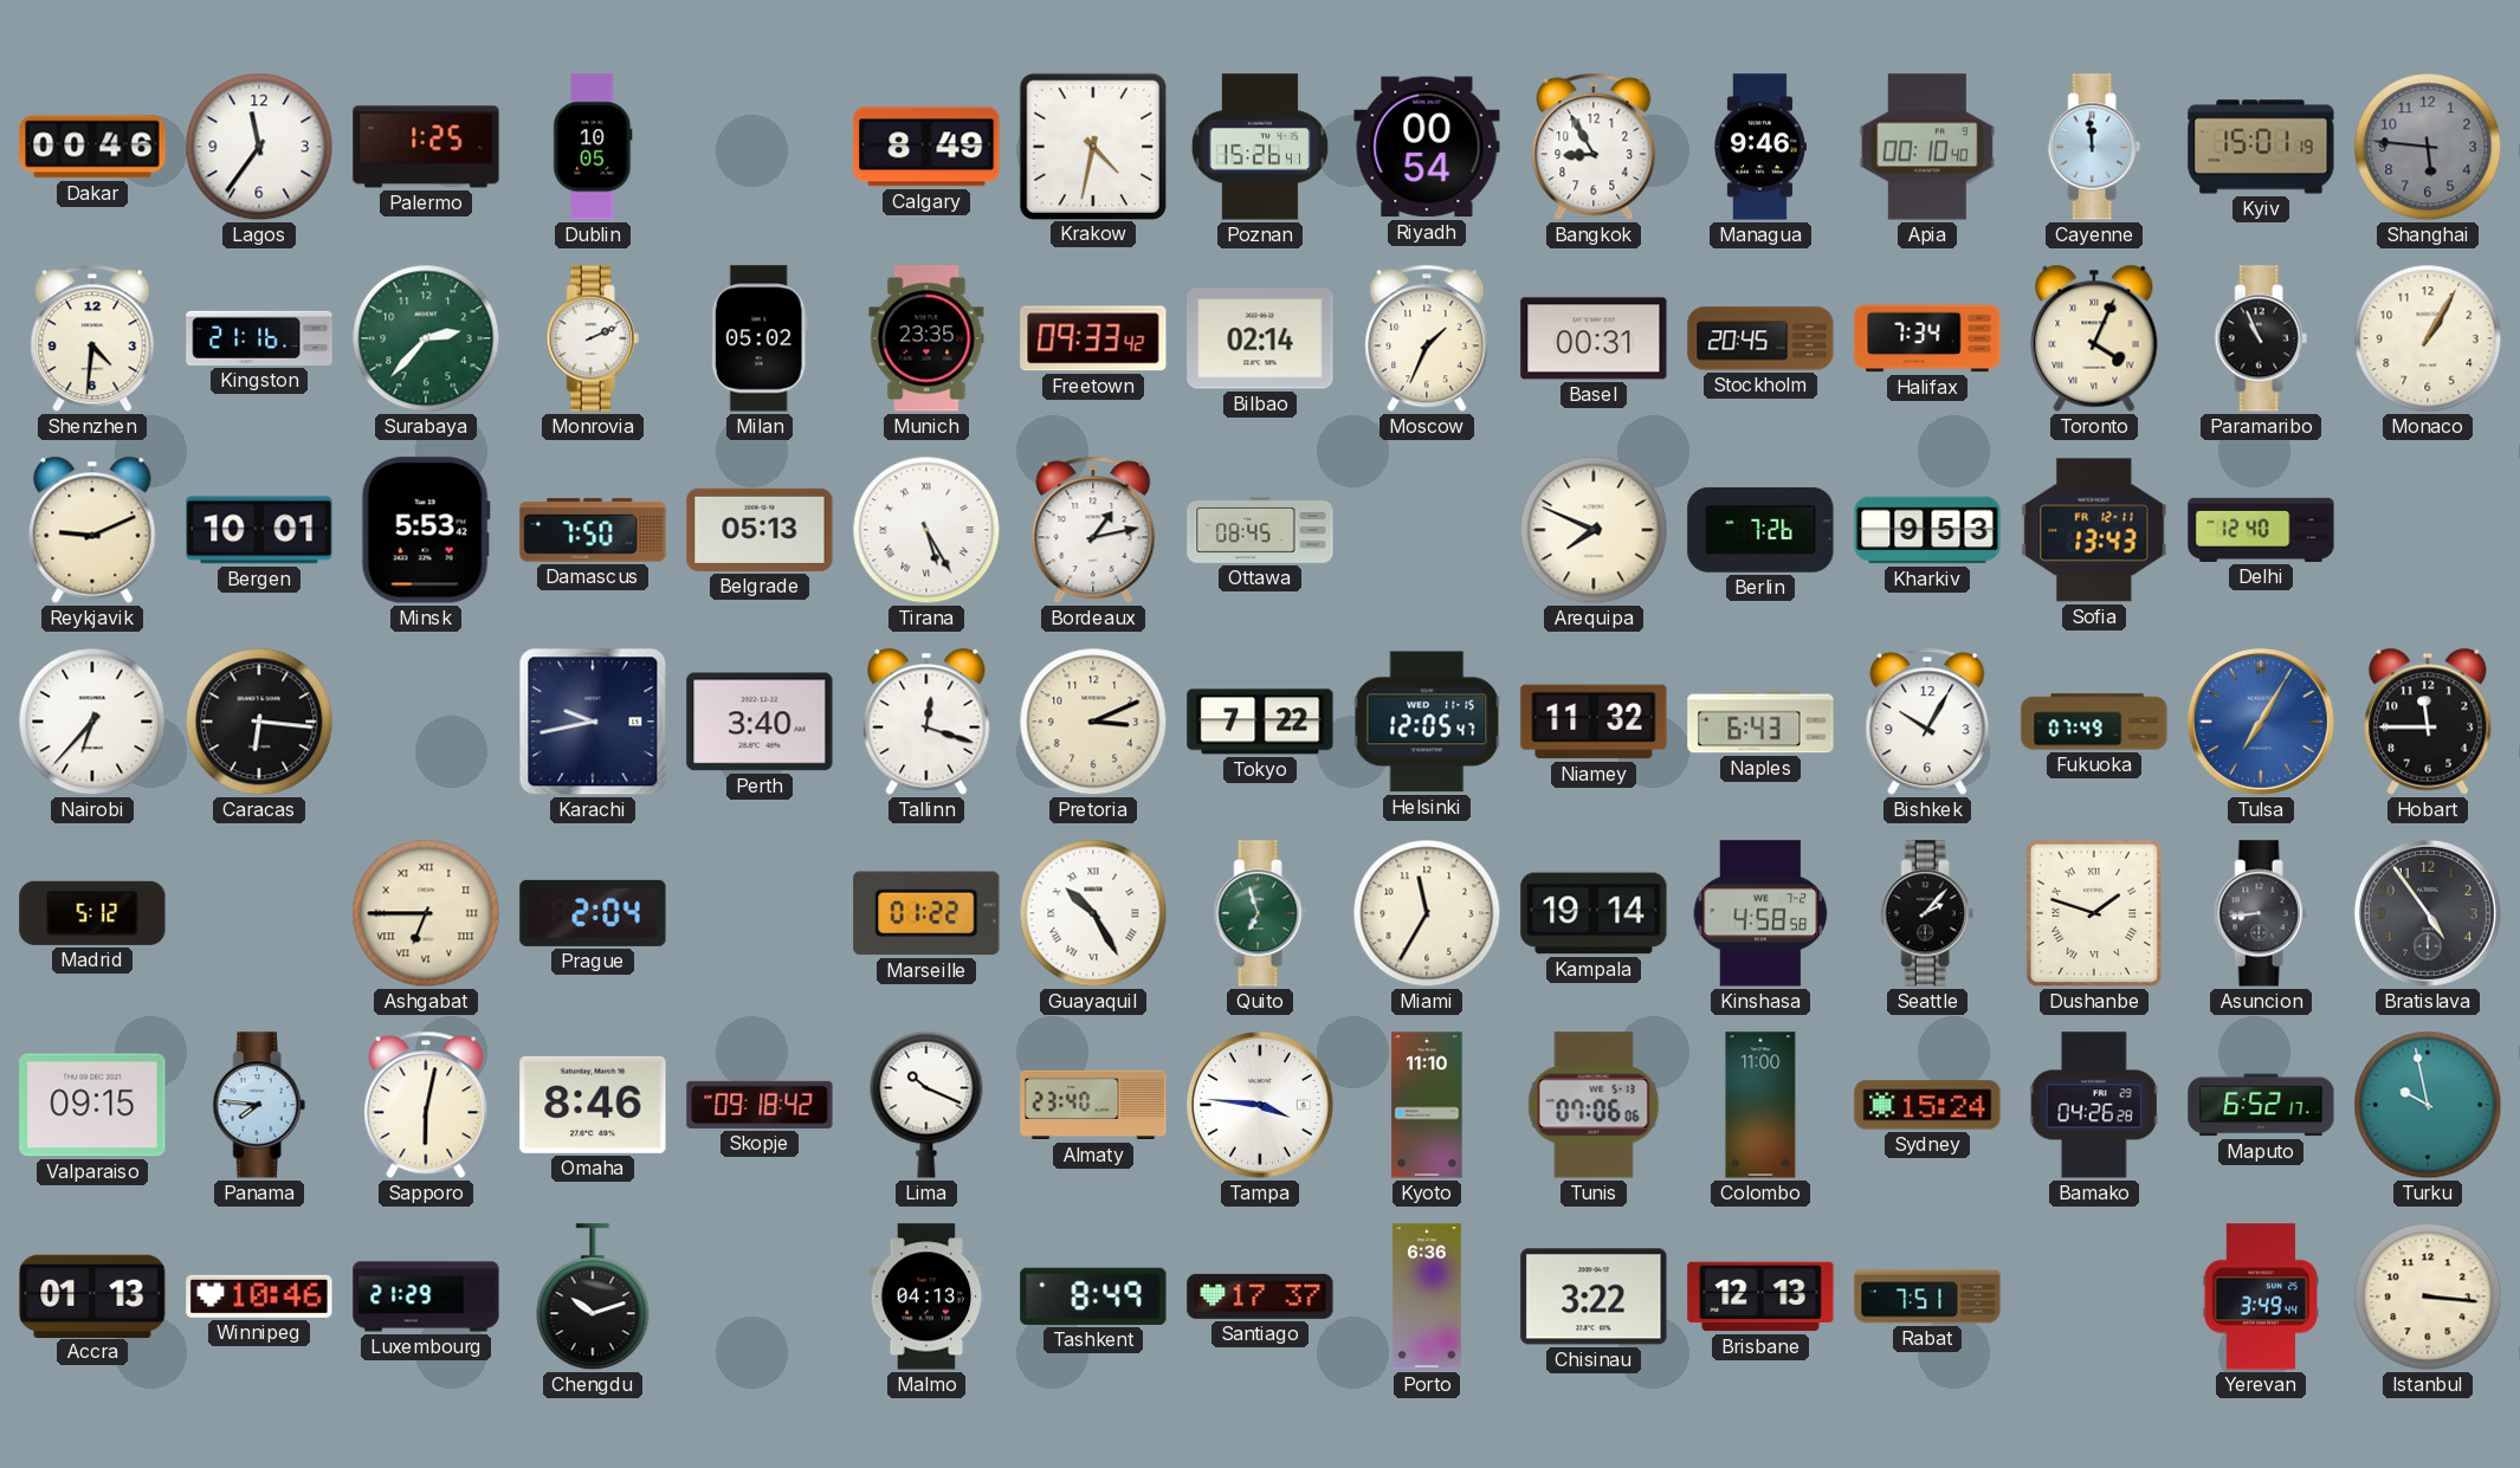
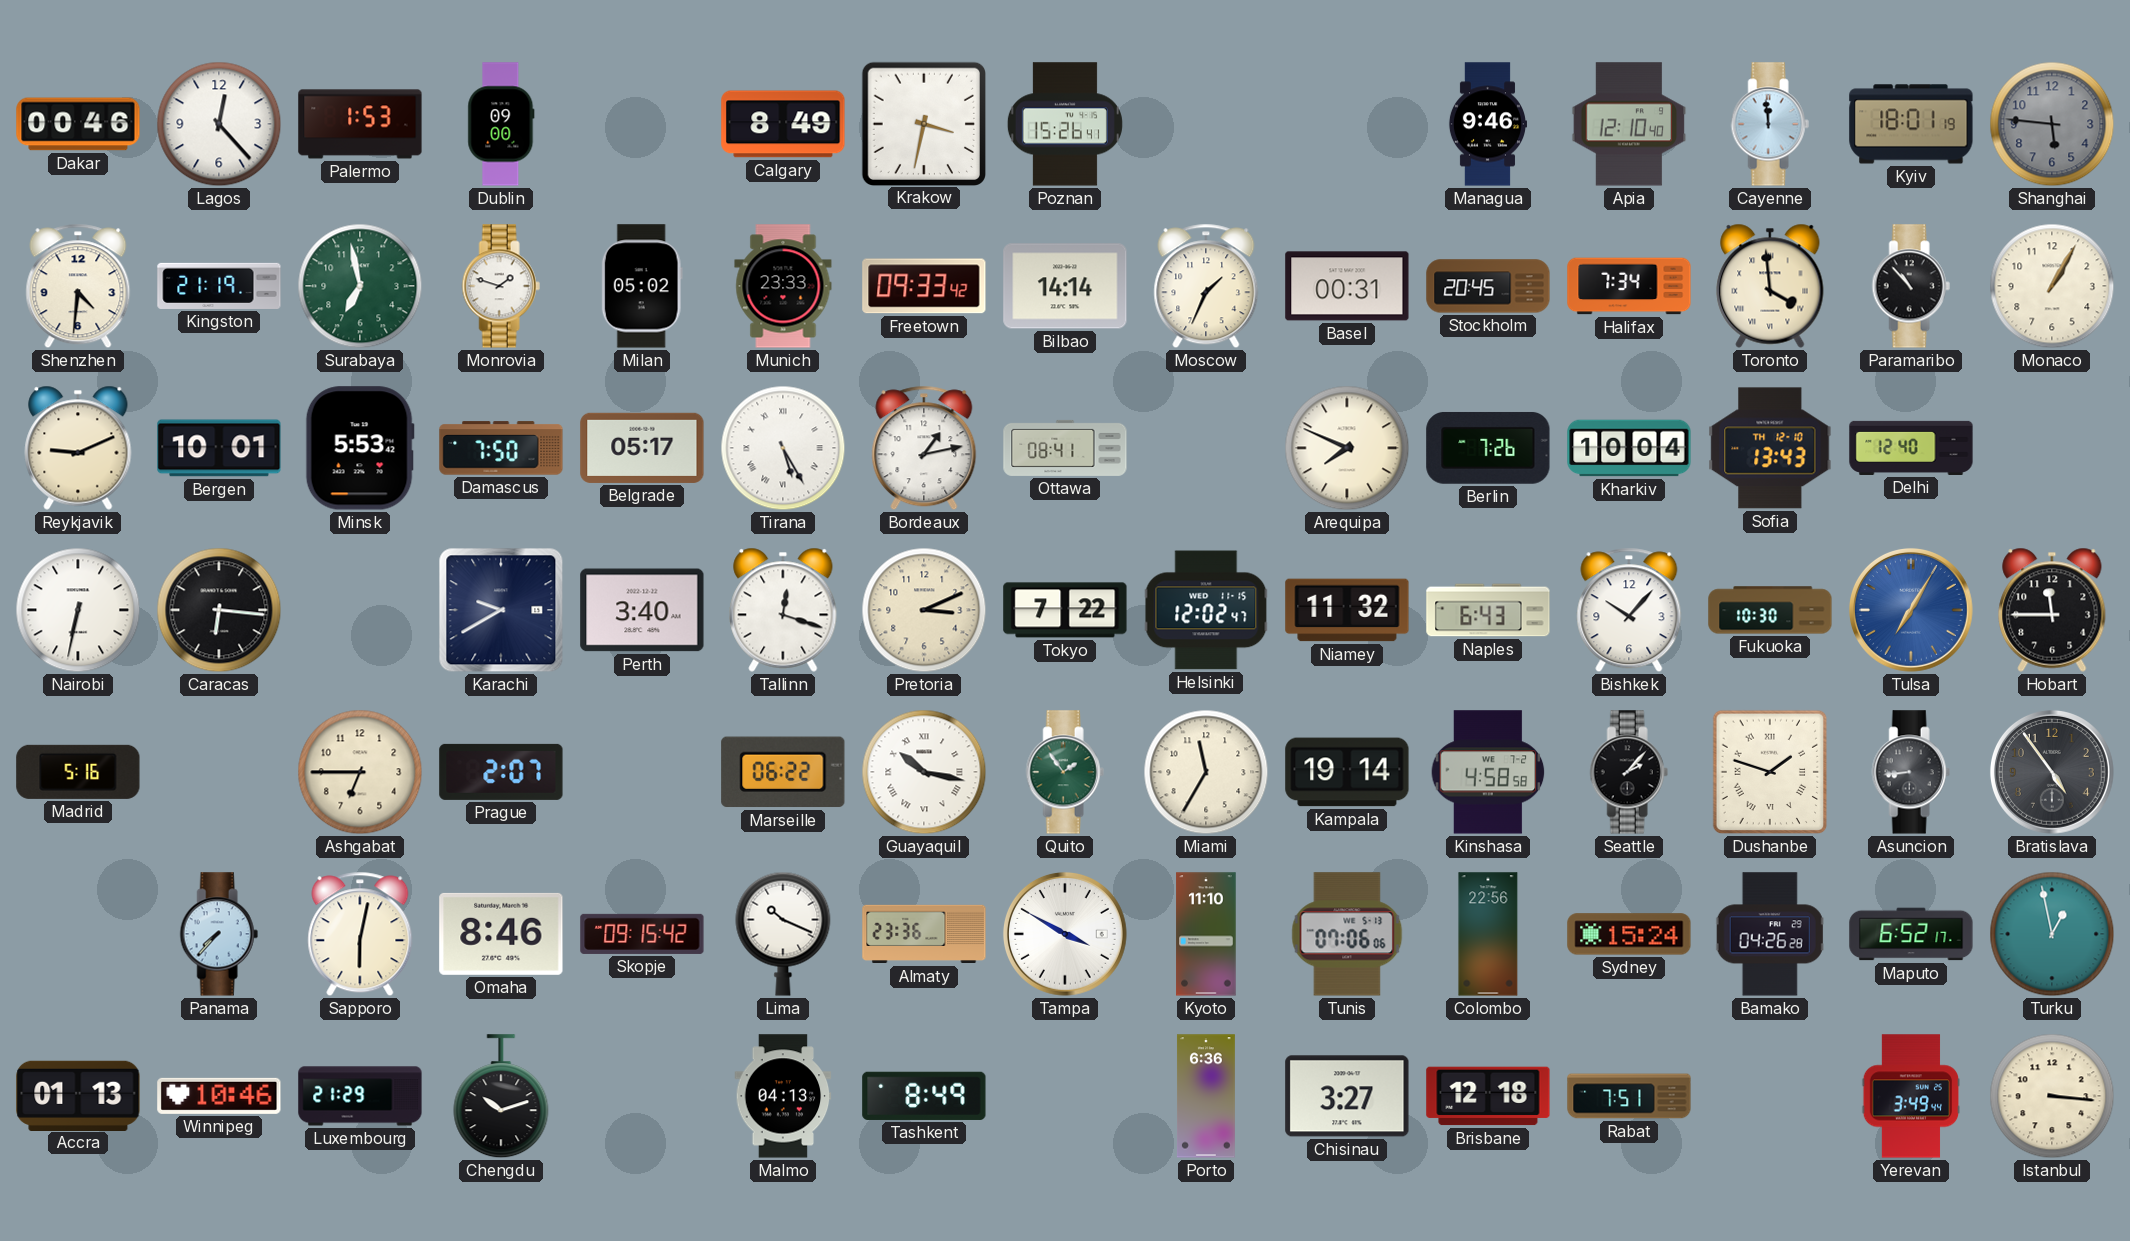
Lagos: 11:36 -> 12:23 (219, 124)
Palermo: 1:25 -> 1:53 (360, 124)
Dublin: 10:05 -> 09:00 (501, 124)
Krakow: 4:32 -> 3:32 (923, 123)
Riyadh: 00:54 -> none (1427, 147)
Bangkok: 8:55 -> none (1594, 147)
Apia: 00:10 -> 12:10 (1629, 124)
Kyiv: 15:01 -> 18:01 (1911, 124)
Kingston: 21:16 -> 21:19 (219, 286)
Surabaya: 2:37 -> 6:58 (360, 286)
Monrovia: 2:11 -> 1:48 (501, 286)
Munich: 23:35 -> 23:33 (783, 286)
Bilbao: 02:14 -> 14:14 (1065, 286)
Toronto: 4:04 -> 3:59 (1770, 286)
Paramaribo: 10:56 -> 10:53 (1911, 286)
Belgrade: 05:13 -> 05:17 (642, 448)
Ottawa: 08:45 -> 08:41 (1065, 448)
Kharkiv: 9:53 -> 10:04 (1629, 448)
Sofia date: FR 12-11 -> TH 12-10 (1770, 448)
Nairobi: 6:37 -> 6:32 (78, 610)
Karachi: 9:43 -> 9:40 (501, 610)
Helsinki: 12:05 -> 12:02 (1206, 610)
Bishkek: 10:05 -> 10:07 (1629, 610)
Fukuoka: 07:49 -> 10:30 (1770, 610)
Madrid: 5:12 -> 5:16 (78, 772)
Ashgabat numerals: Roman -> Arabic (360, 772)
Prague: 2:04 -> 2:07 (501, 772)
Marseille: 01:22 -> 06:22 (783, 772)
Guayaquil: 10:25 -> 10:17 (924, 772)
Quito: 6:57 -> 1:54 (1065, 772)
Valparaiso: 09:15 -> none (92, 1105)
Panama: 7:46 -> 7:37 (219, 934)
Skopje: 09:18 -> 09:15 (642, 934)
Almaty: 23:40 -> 23:36 (924, 934)
Tampa: 3:46 -> 3:50 (1065, 934)
Colombo: 11:00 -> 22:56 (1488, 934)
Turku: 9:58 -> 12:58 (2052, 934)
Santiago: 17:37 -> none (1260, 1296)
Chisinau: 3:22 -> 3:27 (1347, 1096)
Brisbane: 12:13 -> 12:18 (1488, 1096)
